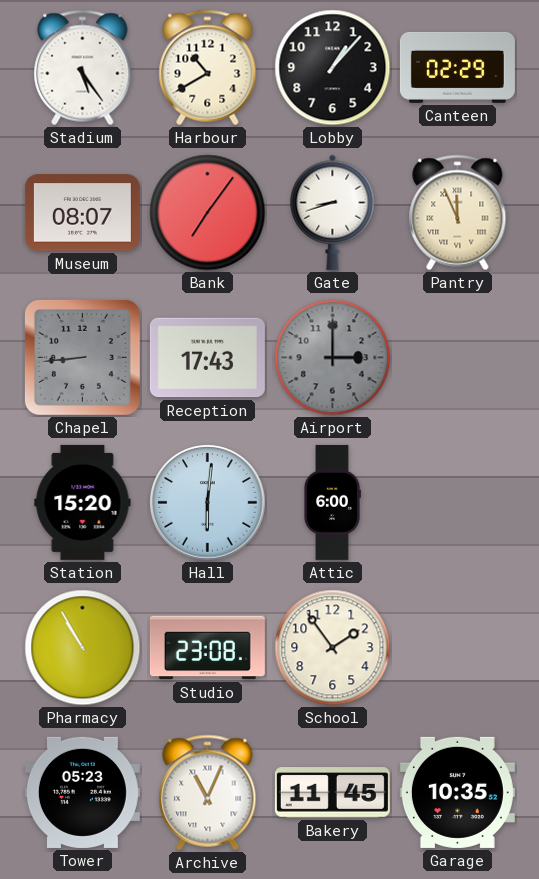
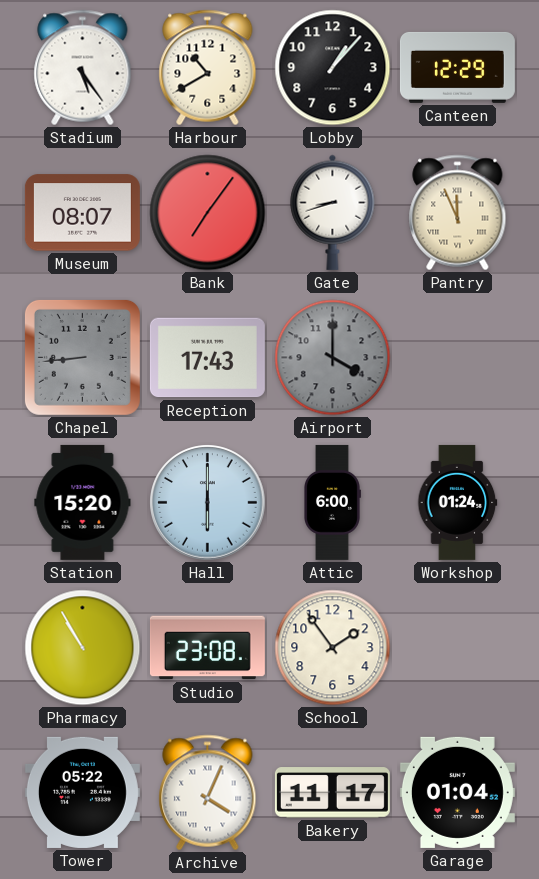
Canteen: 02:29 -> 12:29 (457, 67)
Airport: 3:00 -> 4:00 (333, 358)
Hall: 6:01 -> 6:00 (208, 503)
Workshop: none -> 01:24 (458, 502)
Tower: 05:23 -> 05:22 (82, 792)
Archive: 11:04 -> 4:04 (208, 793)
Bakery: 11:45 -> 11:17 (332, 793)
Garage: 10:35 -> 01:04 (457, 792)
